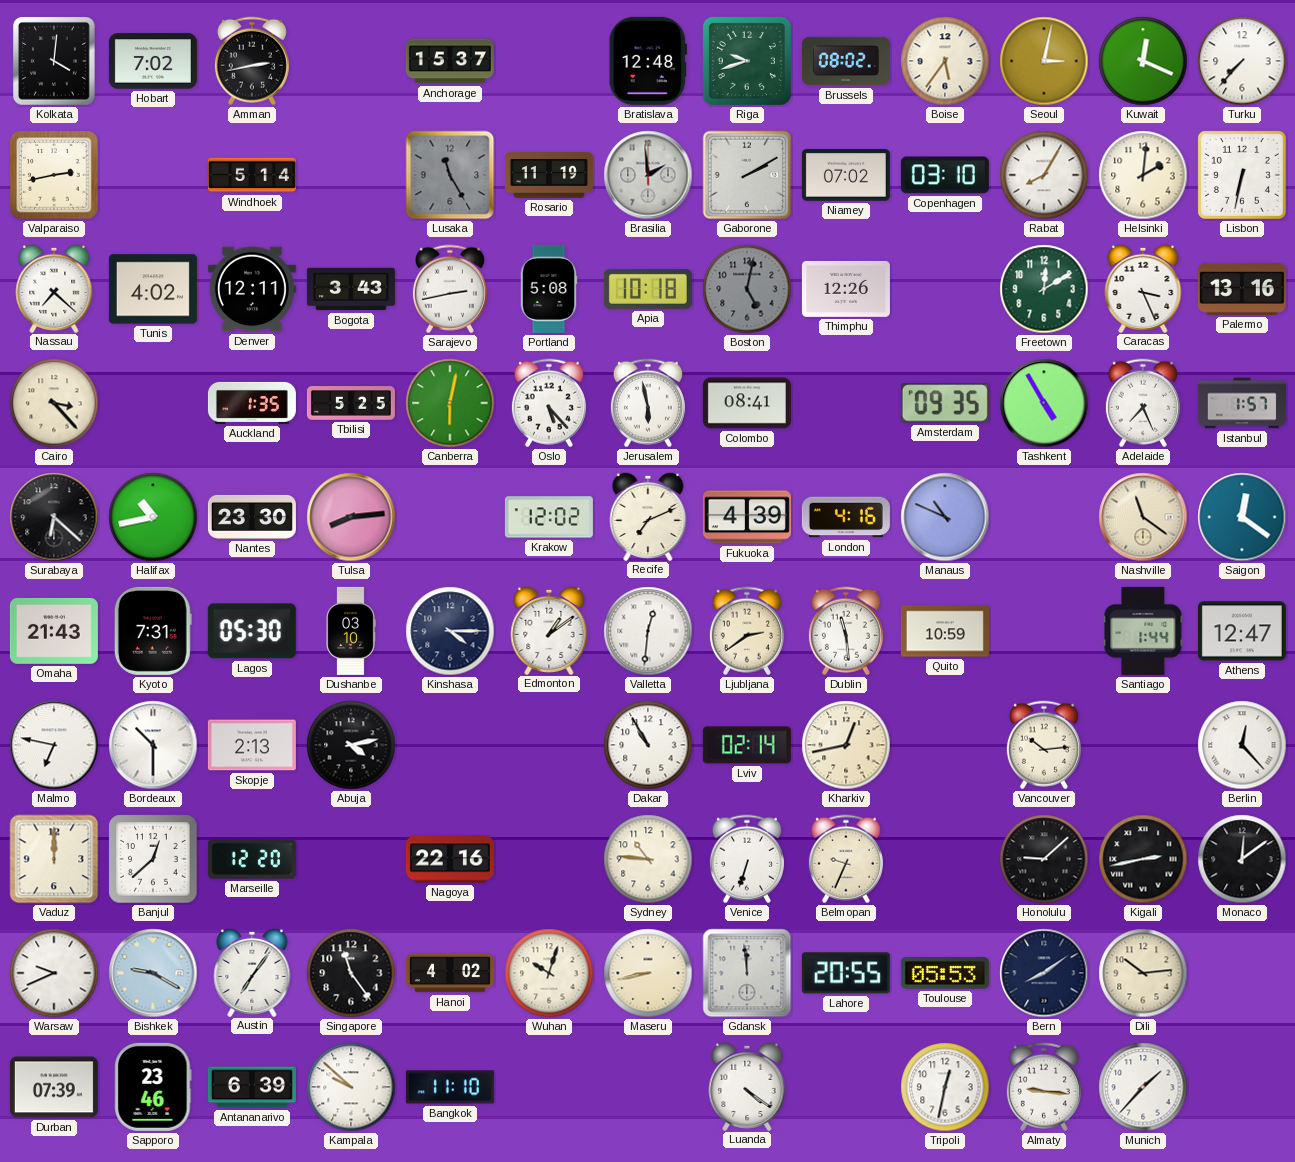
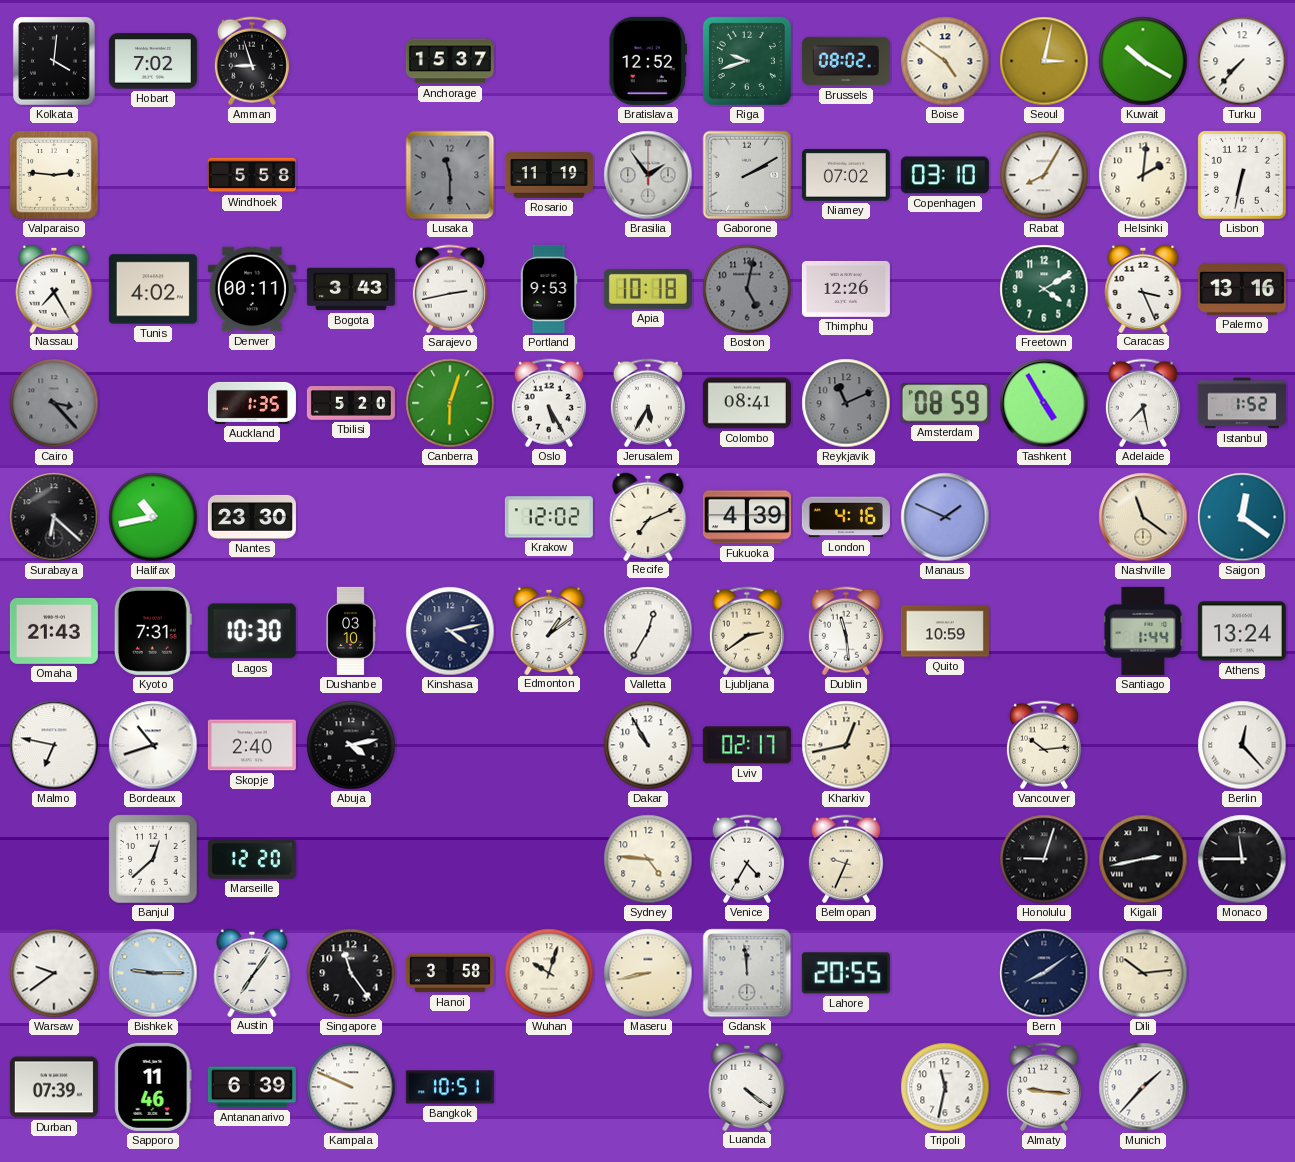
Amman: 2:43 -> 8:57 (252, 61)
Bratislava: 12:48 -> 12:52 (648, 61)
Boise: 5:36 -> 4:51 (945, 61)
Kuwait: 12:19 -> 10:20 (1143, 61)
Valparaiso: 2:43 -> 2:46 (54, 175)
Windhoek: 5:14 -> 5:58 (252, 175)
Lusaka: 11:25 -> 11:30 (450, 175)
Brasilia: 1:59 -> 1:54 (648, 175)
Nassau: 7:22 -> 7:25 (54, 288)
Denver: 12:11 -> 00:11 (252, 289)
Portland: 5:08 -> 9:53 (549, 289)
Freetown: 12:10 -> 4:10 (1044, 289)
Cairo dial: cream -> grey (54, 403)
Tbilisi: 5:25 -> 5:20 (351, 403)
Canberra: 6:02 -> 6:03 (450, 403)
Oslo: 5:23 -> 5:25 (549, 403)
Jerusalem: 5:58 -> 5:35 (648, 403)
Reykjavik: none -> 11:11 (846, 403)
Amsterdam: 09:35 -> 08:59 (945, 403)
Adelaide: 7:26 -> 7:28 (1143, 403)
Istanbul: 1:57 -> 1:52 (1242, 403)
Tulsa: 8:14 -> none (351, 517)
Manaus: 10:49 -> 1:49 (945, 517)
Lagos: 05:30 -> 10:30 (252, 631)
Kinshasa: 4:15 -> 4:13 (450, 631)
Valletta: 12:31 -> 12:35 (648, 631)
Athens: 12:47 -> 13:24 (1242, 631)
Bordeaux: 10:30 -> 10:42 (153, 745)
Skopje: 2:13 -> 2:40 (252, 745)
Lviv: 02:14 -> 02:17 (747, 745)
Vaduz: 12:00 -> none (54, 859)
Nagoya: 22:16 -> none (450, 859)
Sydney: 10:46 -> 4:46 (648, 859)
Venice: 6:33 -> 4:35 (747, 859)
Honolulu: 9:08 -> 9:03 (1044, 859)
Monaco: 12:09 -> 11:45 (1242, 859)
Warsaw: 9:41 -> 9:39 (54, 973)
Bishkek: 9:20 -> 9:15 (153, 973)
Hanoi: 4:02 -> 3:58 (450, 973)
Toulouse: 05:53 -> none (945, 973)
Sapporo: 23:46 -> 11:46 (153, 1087)
Kampala: 9:52 -> 9:49 (351, 1087)
Bangkok: 11:10 -> 10:51 (450, 1087)
Tripoli: 12:32 -> 11:32 (945, 1087)
